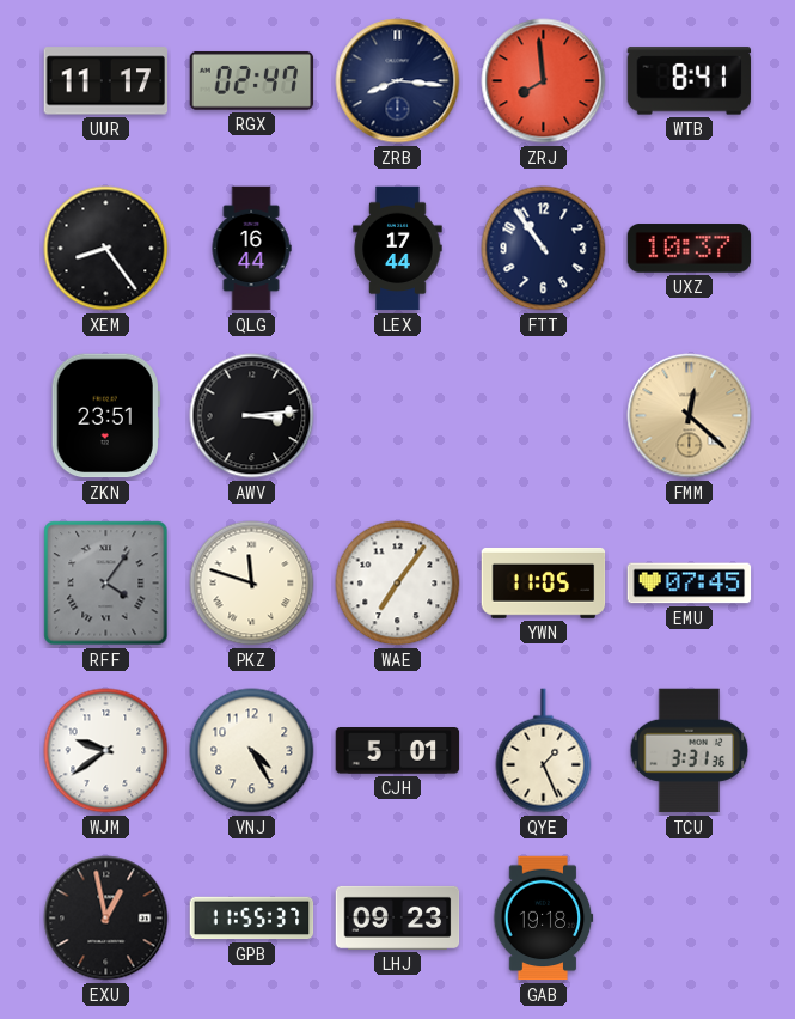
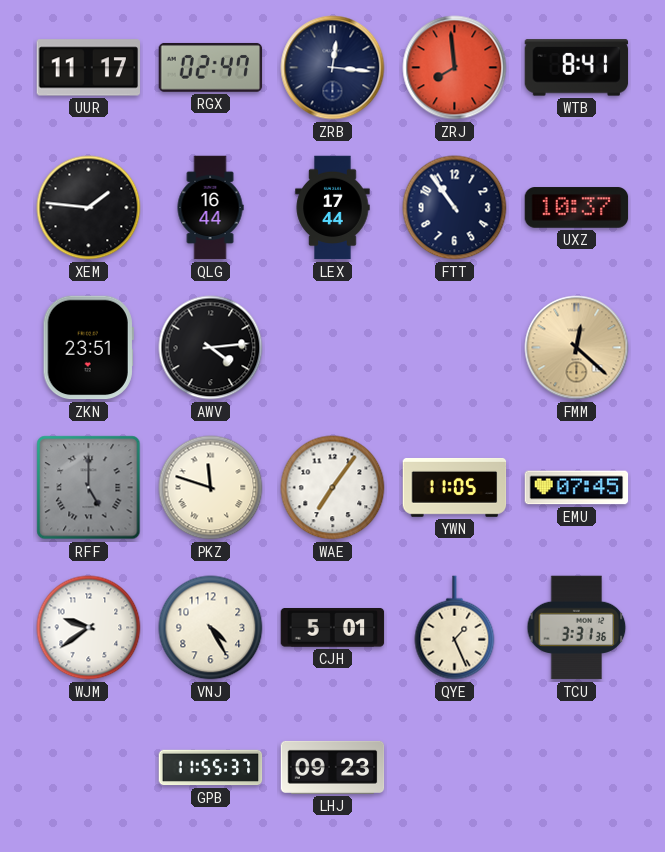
ZRB: 8:16 -> 12:16 (333, 68)
XEM: 8:24 -> 1:46 (89, 208)
AWV: 3:14 -> 4:14 (211, 348)
RFF: 4:06 -> 5:00 (89, 488)
EXU: 12:58 -> none (106, 919)
GAB: 19:18 -> none (543, 919)
